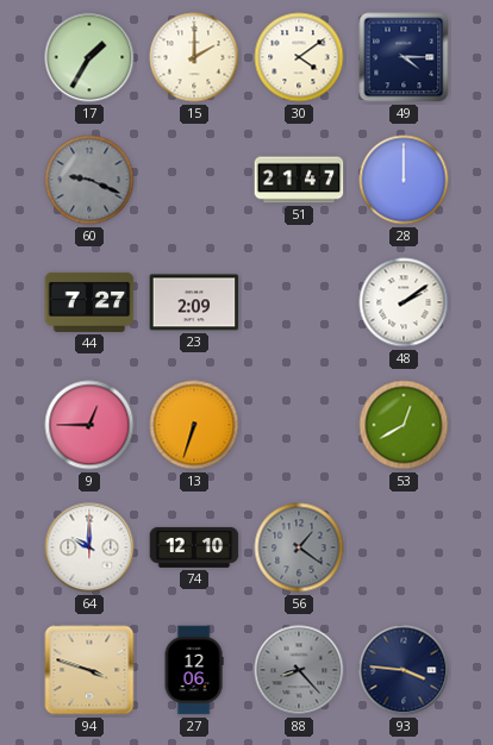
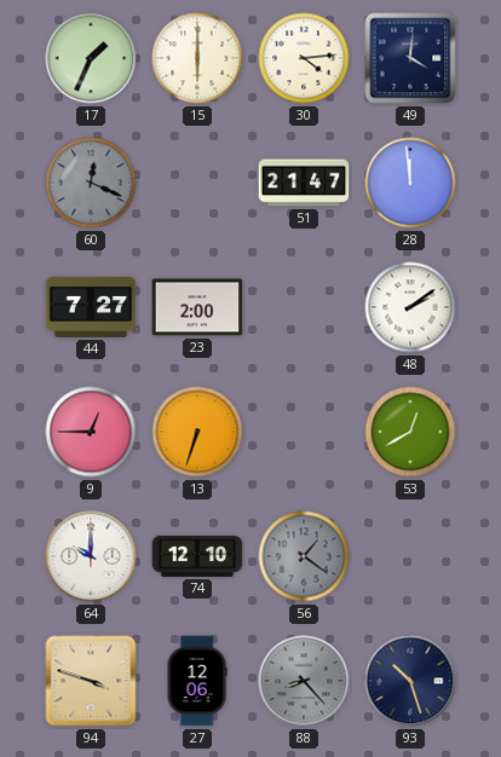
17: 1:35 -> 1:34 (91, 58)
15: 2:00 -> 6:00 (197, 58)
30: 4:09 -> 4:14 (304, 58)
49: 4:15 -> 4:01 (410, 58)
60: 9:19 -> 12:19 (91, 183)
28: 12:00 -> 11:59 (410, 183)
23: 2:09 -> 2:00 (197, 307)
93: 3:46 -> 10:27 (410, 681)
